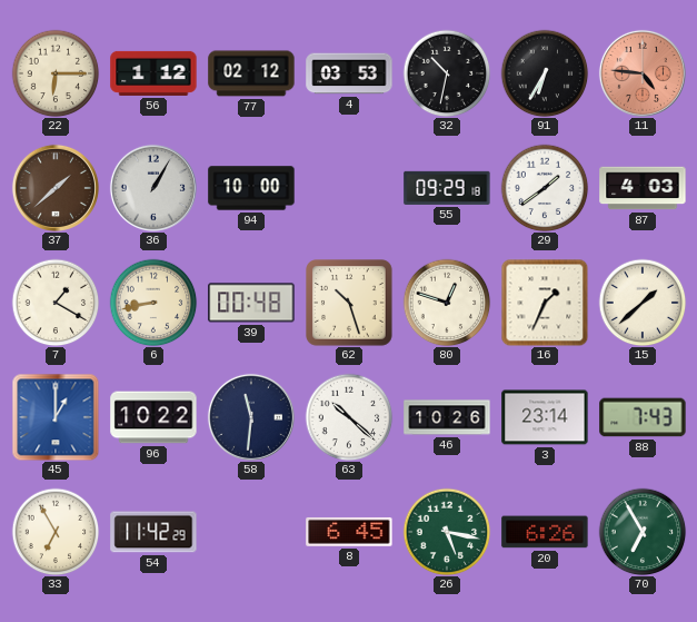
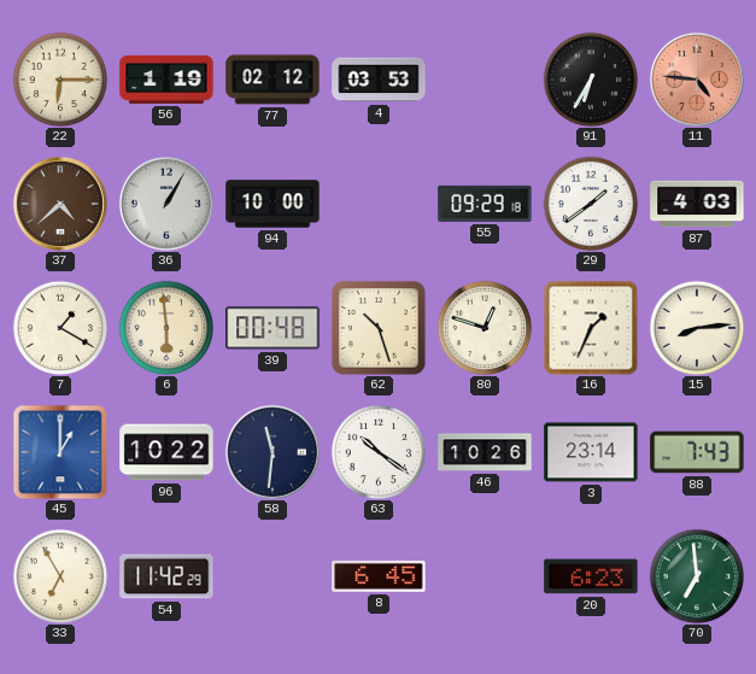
56: 1:12 -> 1:19 (166, 80)
32: 10:32 -> none (447, 73)
37: 1:38 -> 4:38 (60, 204)
6: 8:43 -> 5:59 (166, 328)
15: 1:38 -> 8:14 (697, 328)
63: 10:22 -> 10:21 (379, 452)
26: 5:17 -> none (447, 532)
20: 6:26 -> 6:23 (591, 576)
70: 6:55 -> 6:59 (697, 576)
